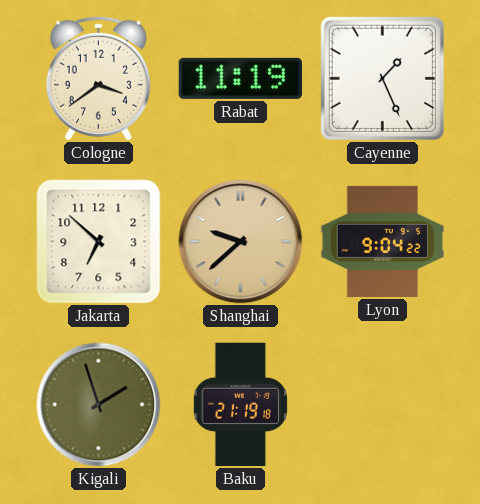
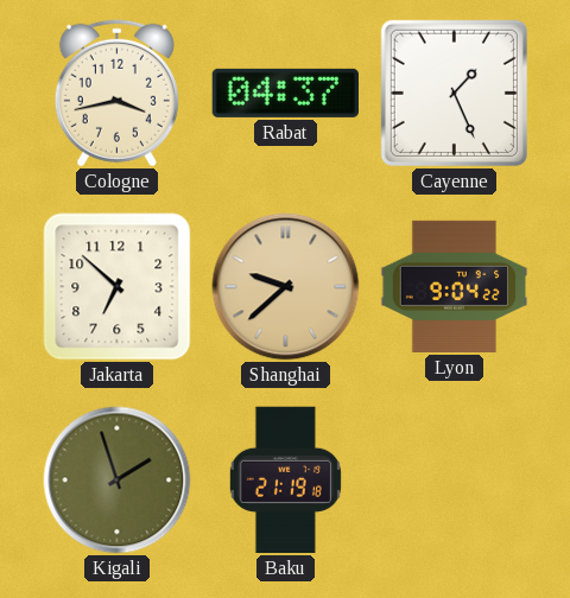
Cologne: 3:39 -> 3:43 (116, 93)
Rabat: 11:19 -> 04:37 (285, 93)
